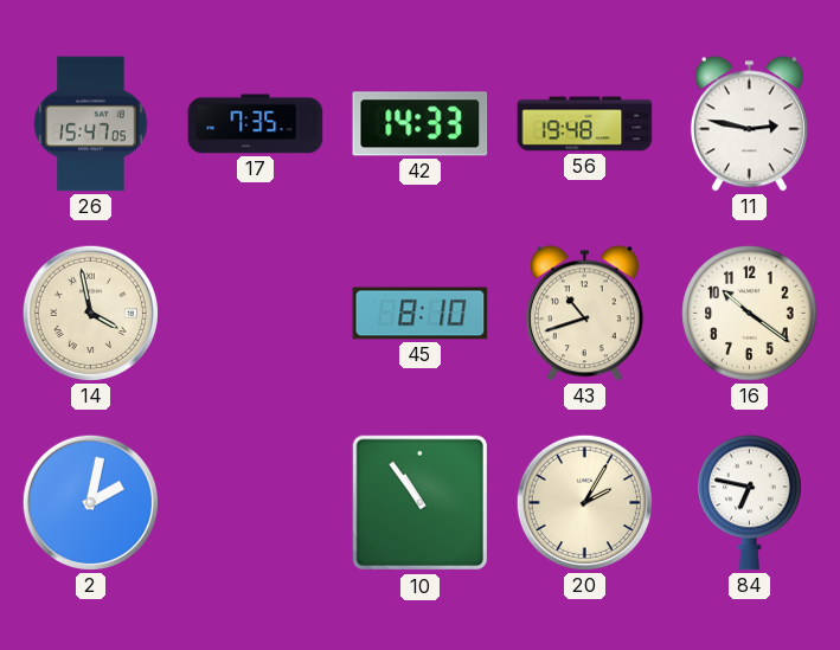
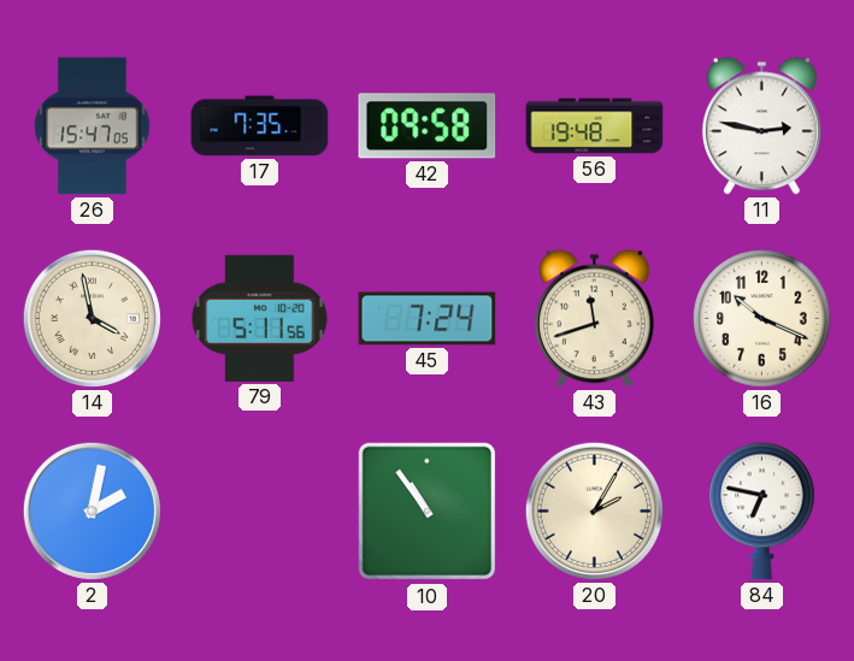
42: 14:33 -> 09:58 (428, 126)
79: none -> 5:11 (260, 318)
45: 8:10 -> 7:24 (428, 319)
43: 10:42 -> 11:42 (594, 319)
16: 10:21 -> 10:19 (762, 319)
